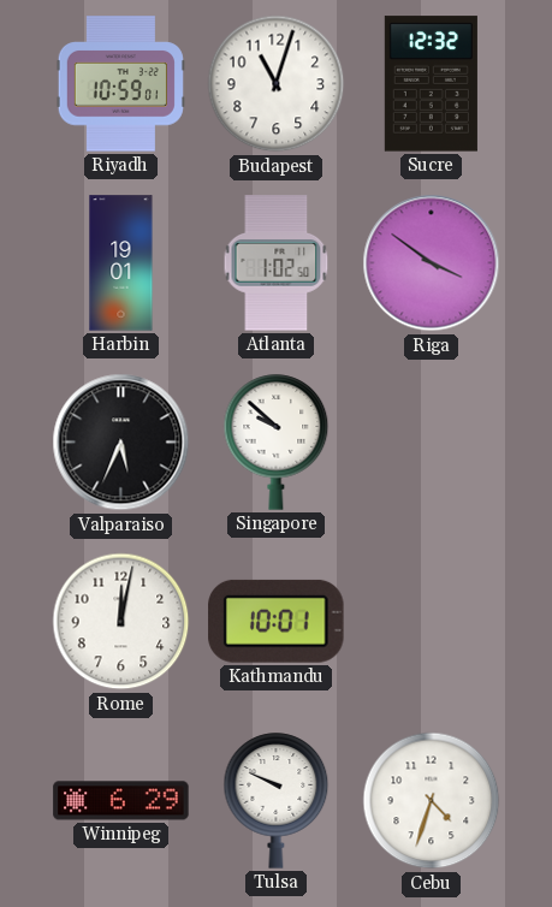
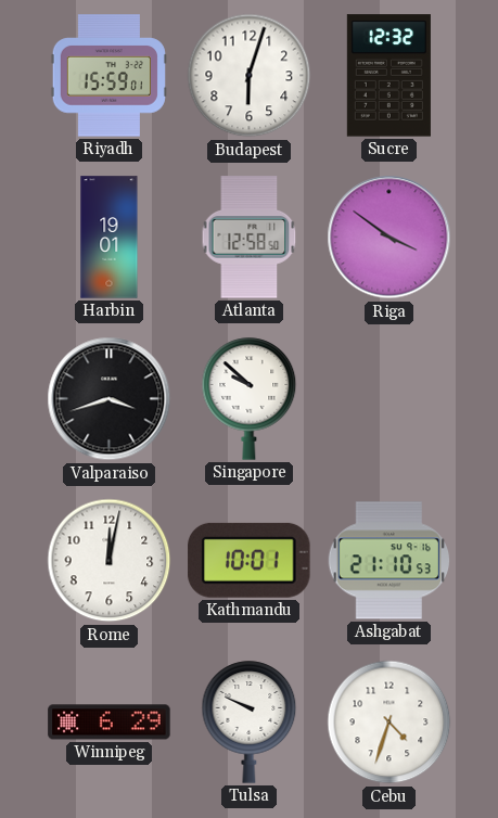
Riyadh: 10:59 -> 15:59 (108, 76)
Budapest: 11:03 -> 6:03 (250, 76)
Atlanta: 1:02 -> 12:58 (250, 238)
Valparaiso: 5:34 -> 3:42 (110, 399)
Ashgabat: none -> 21:10 (388, 561)
